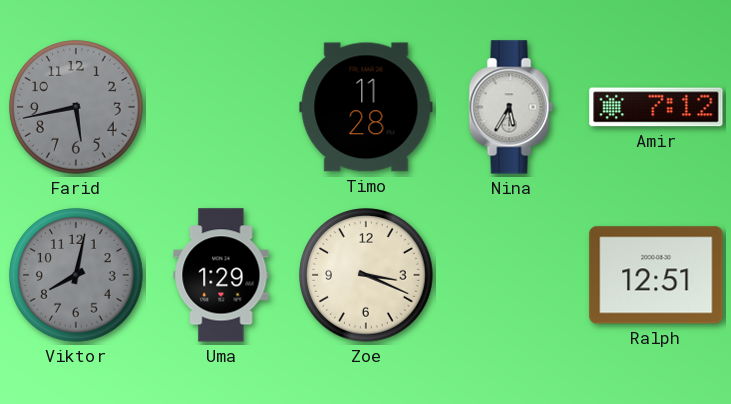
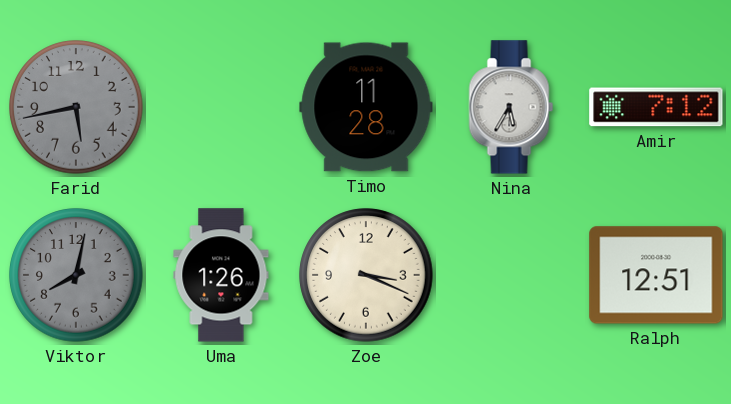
Uma: 1:29 -> 1:26 (221, 275)
